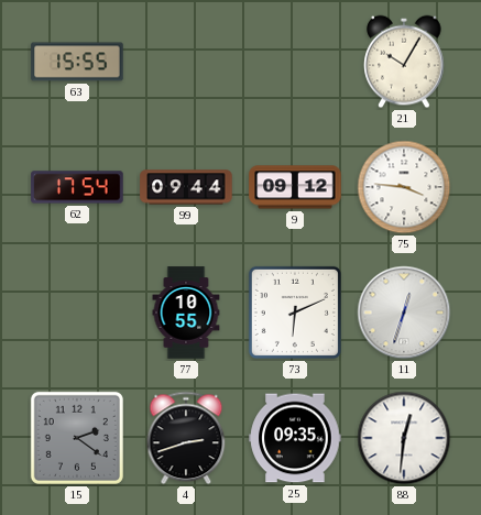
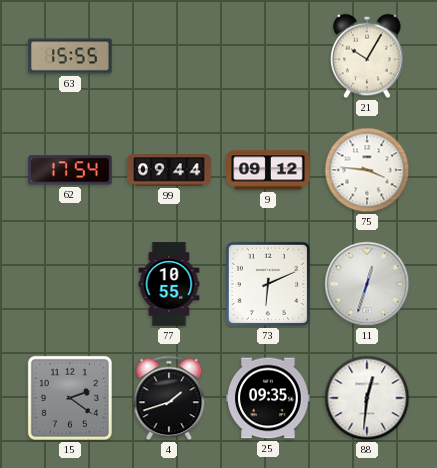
4: 2:42 -> 1:42 (169, 398)
